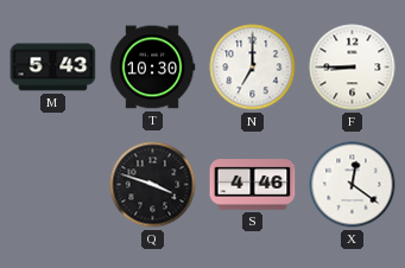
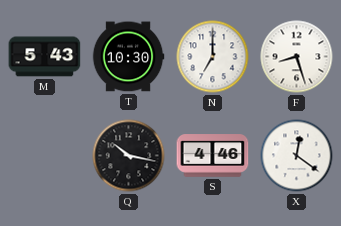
F: 8:45 -> 8:27 (297, 57)
Q: 3:48 -> 10:17 (129, 156)
